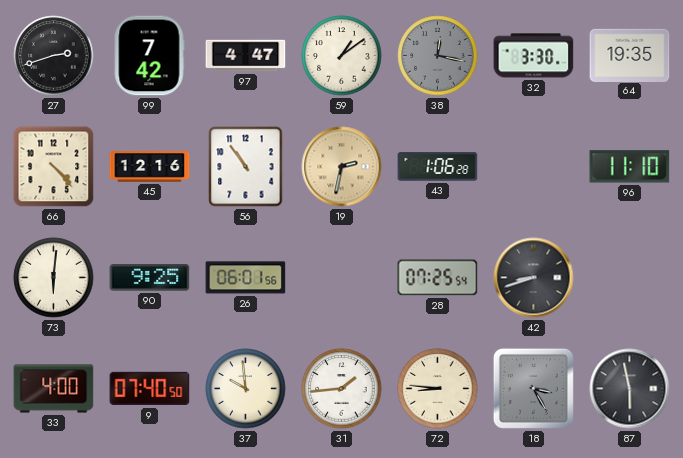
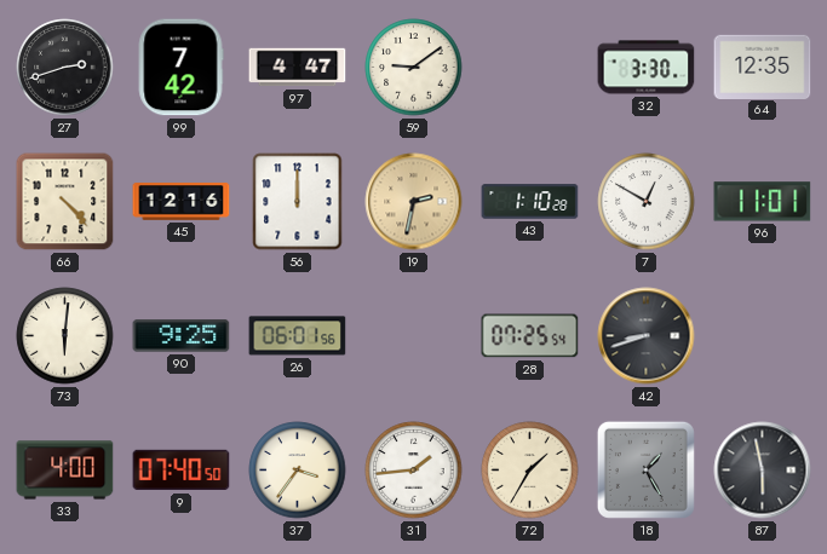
59: 1:09 -> 9:09 (414, 68)
38: 12:17 -> none (438, 56)
64: 19:35 -> 12:35 (763, 67)
56: 10:54 -> 12:00 (298, 202)
43: 1:06 -> 1:10 (530, 202)
7: none -> 12:50 (647, 202)
96: 11:10 -> 11:01 (763, 202)
37: 9:59 -> 3:36 (298, 471)
72: 8:46 -> 1:35 (530, 471)
18: 3:25 -> 1:25 (645, 469)
